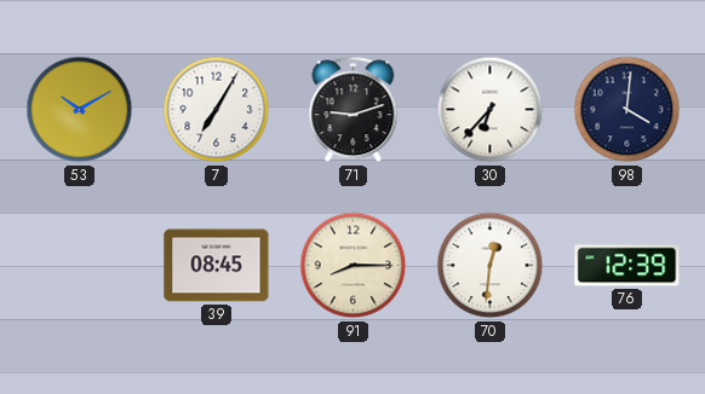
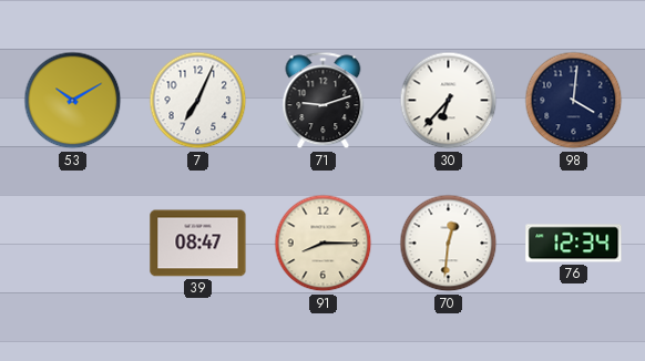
7: 7:05 -> 7:04 (198, 101)
39: 08:45 -> 08:47 (198, 244)
76: 12:39 -> 12:34 (574, 244)
